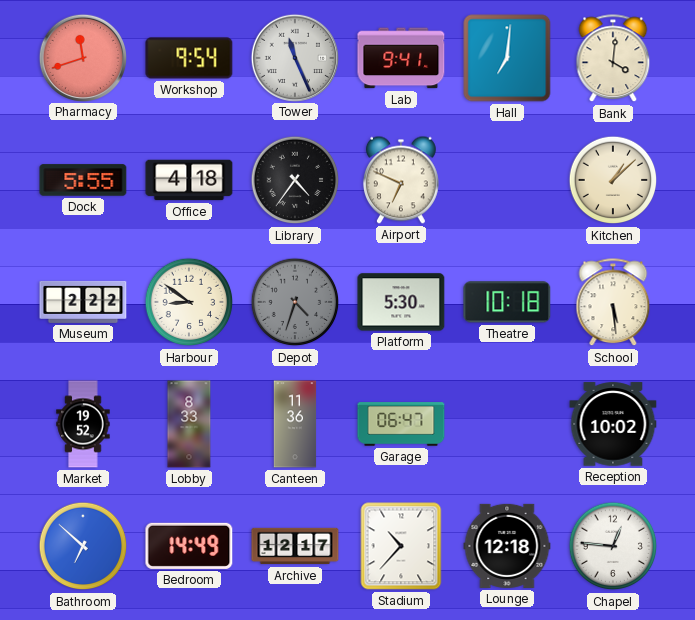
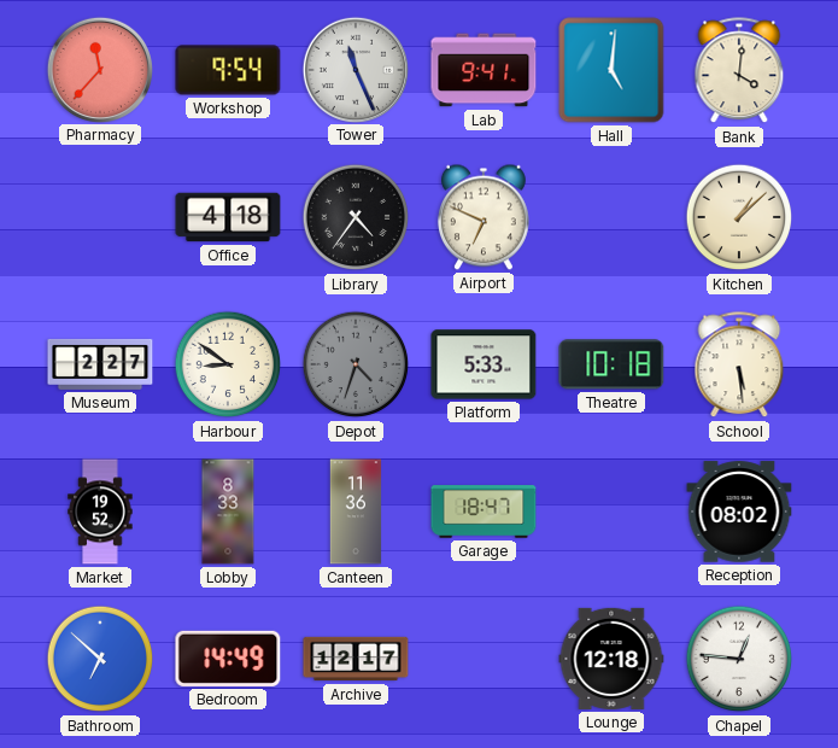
Pharmacy: 11:42 -> 11:37 (99, 69)
Hall: 7:01 -> 5:01 (611, 70)
Dock: 5:55 -> none (83, 180)
Museum: 2:22 -> 2:27 (100, 364)
Platform: 5:30 -> 5:33 (484, 364)
Garage: 06:47 -> 18:47 (484, 512)
Reception: 10:02 -> 08:02 (739, 512)
Stadium: 10:37 -> none (401, 546)
